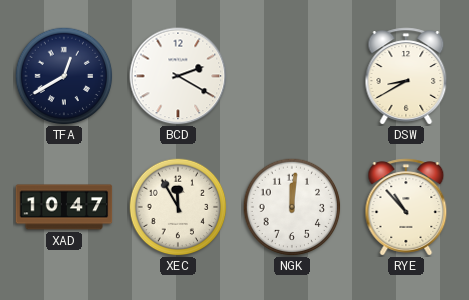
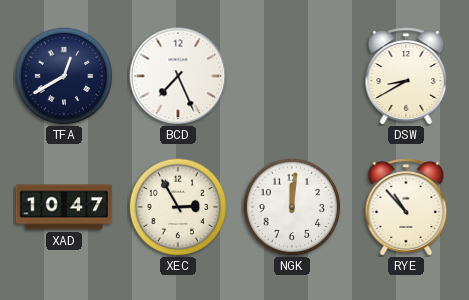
BCD: 2:20 -> 7:26 (178, 76)
XEC: 11:55 -> 2:55 (178, 207)
